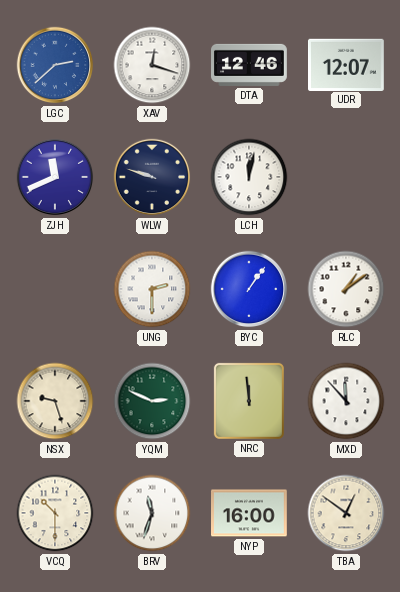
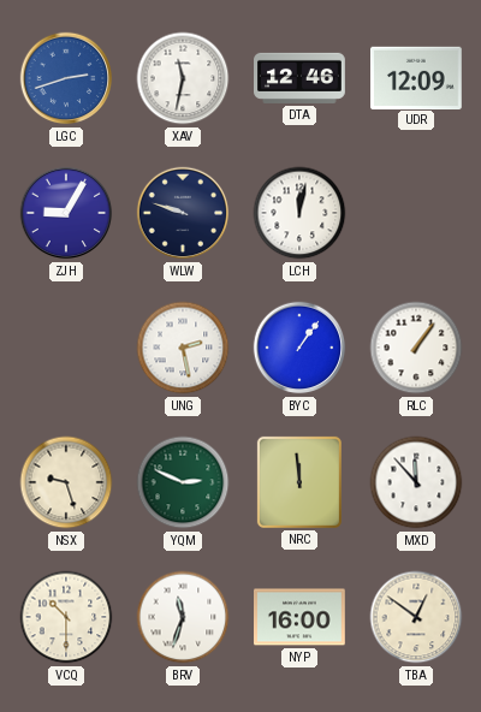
LGC: 2:38 -> 2:42 (66, 78)
XAV: 12:18 -> 11:32 (183, 78)
UDR: 12:07 -> 12:09 (417, 77)
ZJH: 11:41 -> 9:05 (66, 213)
UNG: 2:30 -> 2:28 (183, 348)
RLC: 1:09 -> 1:06 (416, 348)
